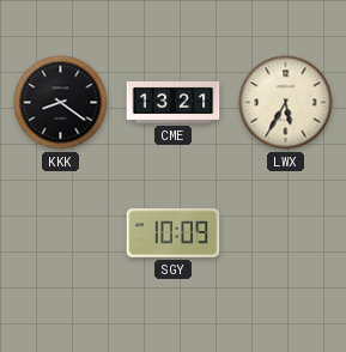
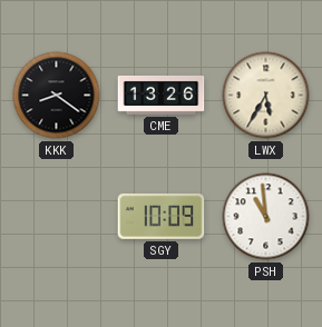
CME: 13:21 -> 13:26 (162, 95)
PSH: none -> 10:59 (266, 217)
